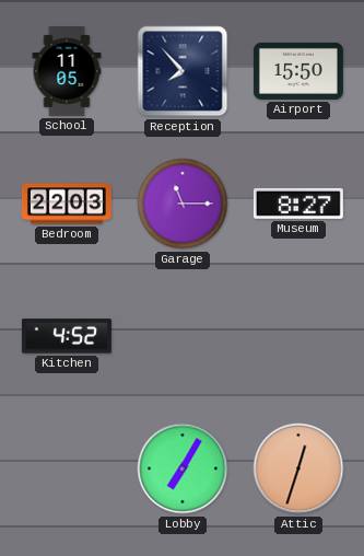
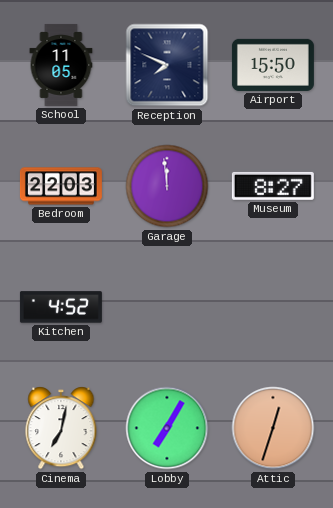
Reception: 7:53 -> 7:49 (167, 65)
Garage: 11:15 -> 11:59 (167, 186)
Cinema: none -> 7:02 (61, 428)
